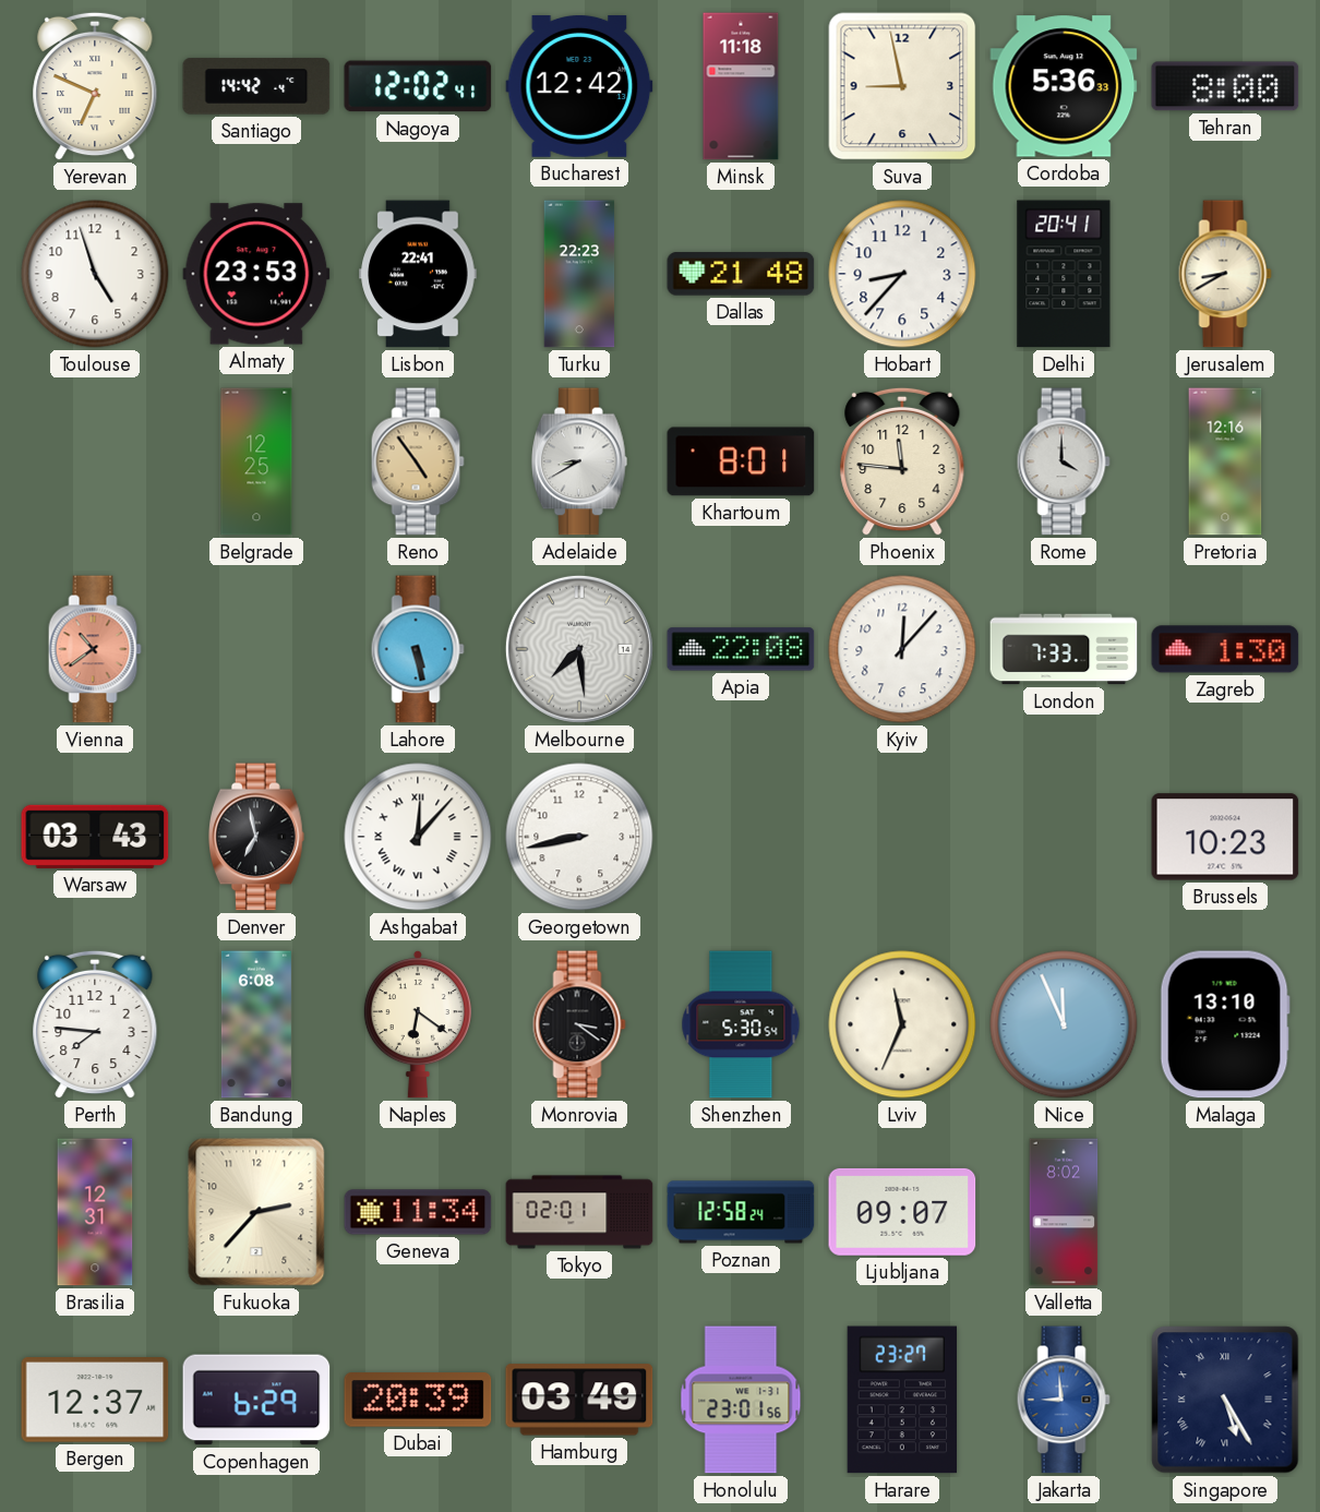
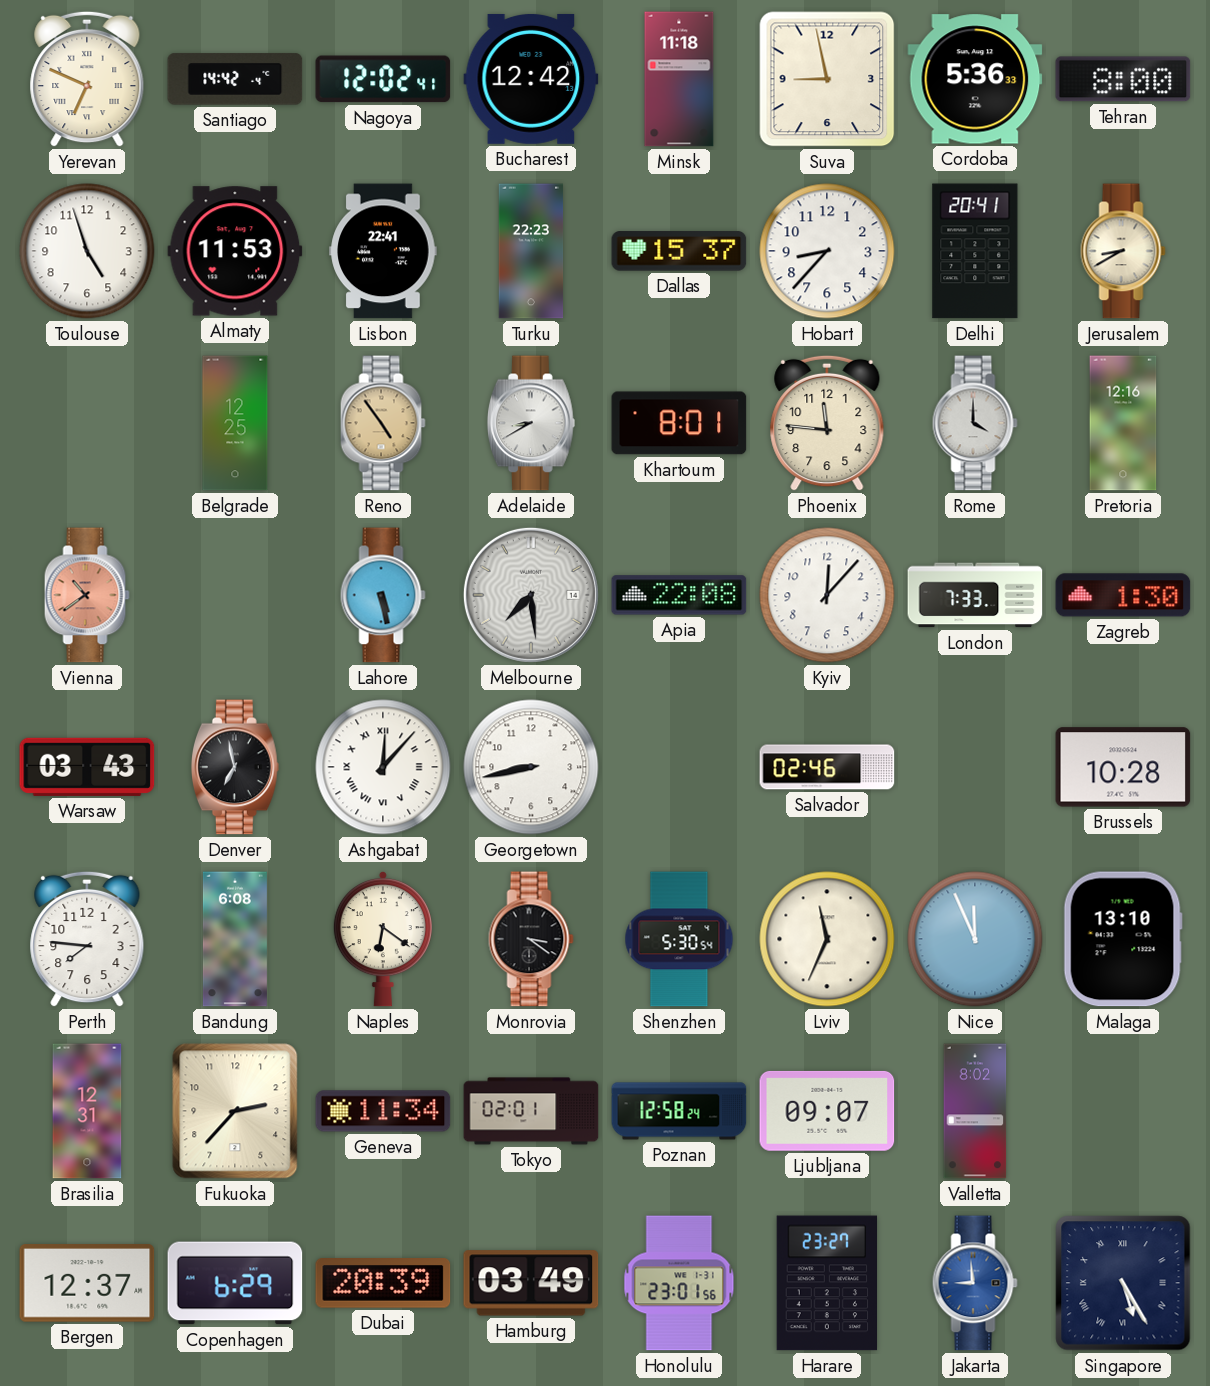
Almaty: 23:53 -> 11:53 (235, 251)
Dallas: 21:48 -> 15:37 (679, 251)
Salvador: none -> 02:46 (827, 767)
Brussels: 10:23 -> 10:28 (1123, 767)
